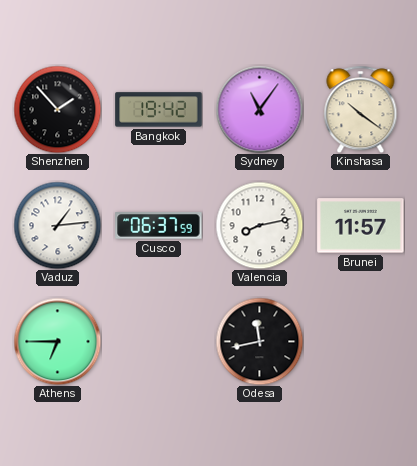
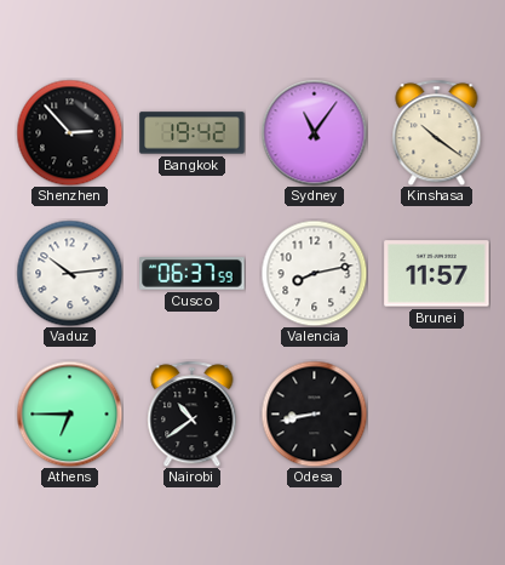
Shenzhen: 1:53 -> 2:53 (69, 132)
Vaduz: 1:14 -> 10:14 (69, 273)
Nairobi: none -> 10:39 (193, 413)
Odesa: 11:43 -> 8:43 (314, 413)
